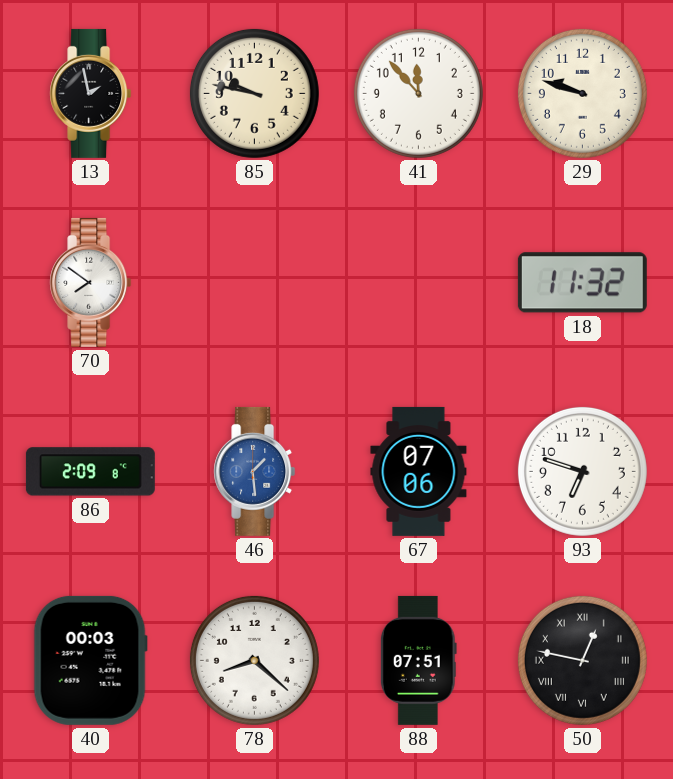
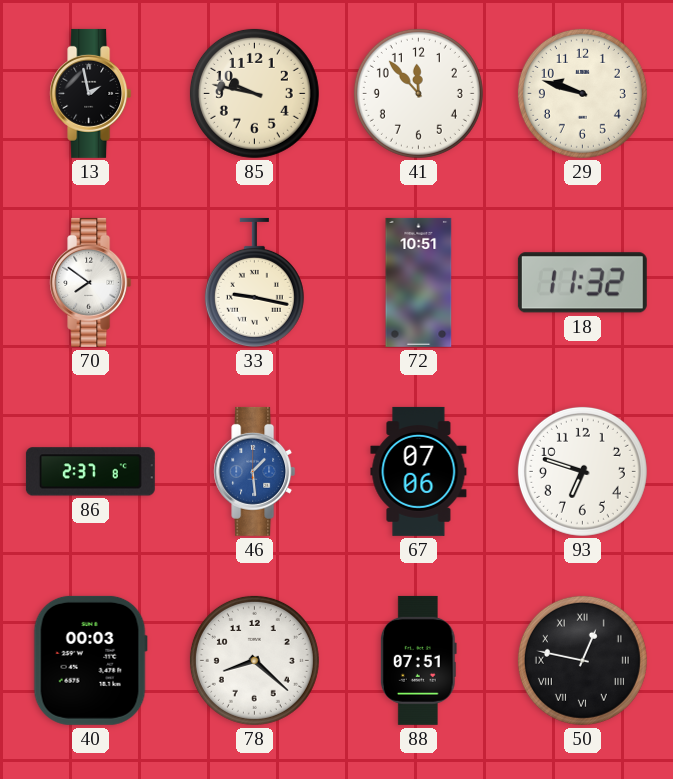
33: none -> 9:17 (254, 282)
72: none -> 10:51 (419, 282)
86: 2:09 -> 2:37 (90, 472)
